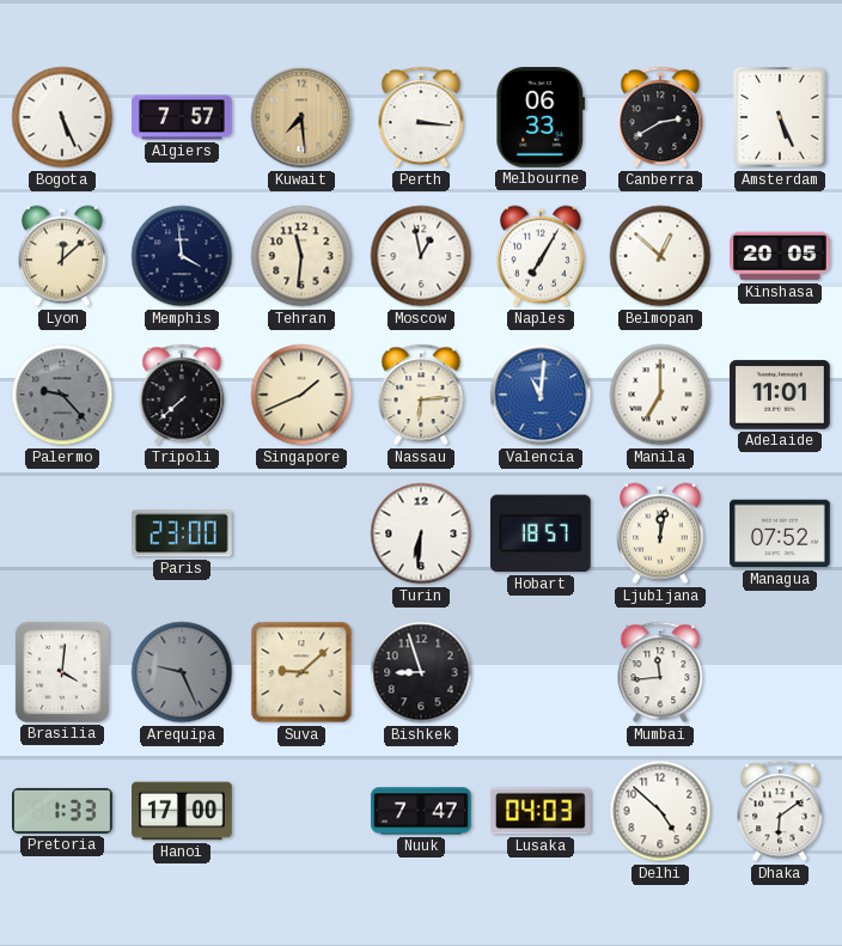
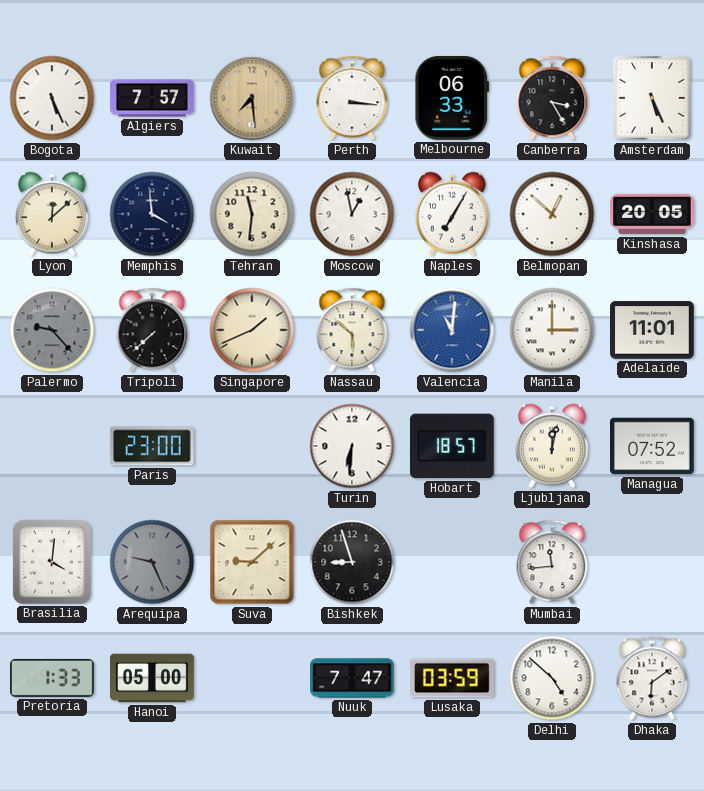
Canberra: 2:40 -> 3:25 (552, 98)
Nassau: 6:14 -> 5:52 (352, 330)
Manila: 7:00 -> 3:00 (552, 330)
Hanoi: 17:00 -> 05:00 (152, 678)
Lusaka: 04:03 -> 03:59 (453, 678)
